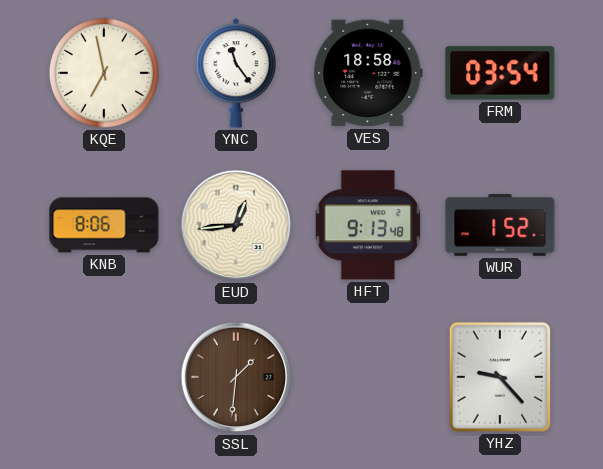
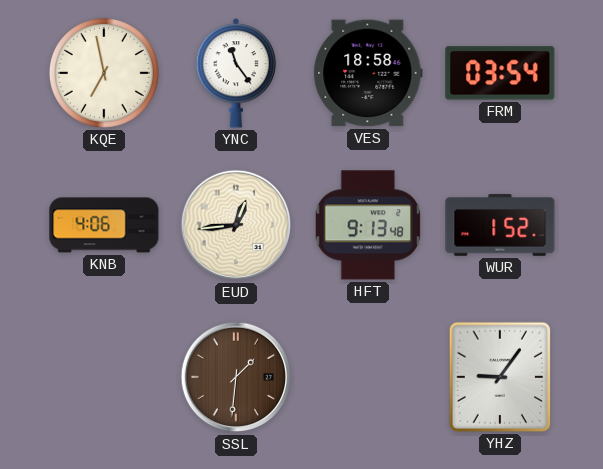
KNB: 8:06 -> 4:06 (104, 225)
YHZ: 9:23 -> 9:06 (500, 377)
